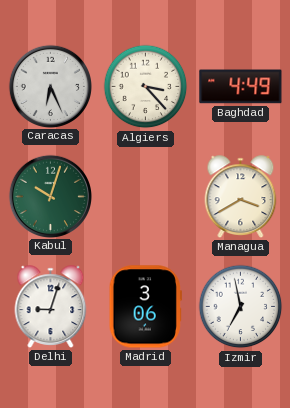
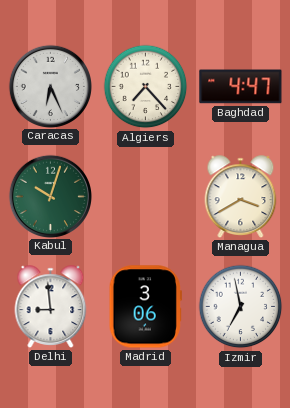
Algiers: 3:23 -> 7:23 (146, 87)
Baghdad: 4:49 -> 4:47 (241, 87)
Delhi: 9:03 -> 8:59 (51, 307)
